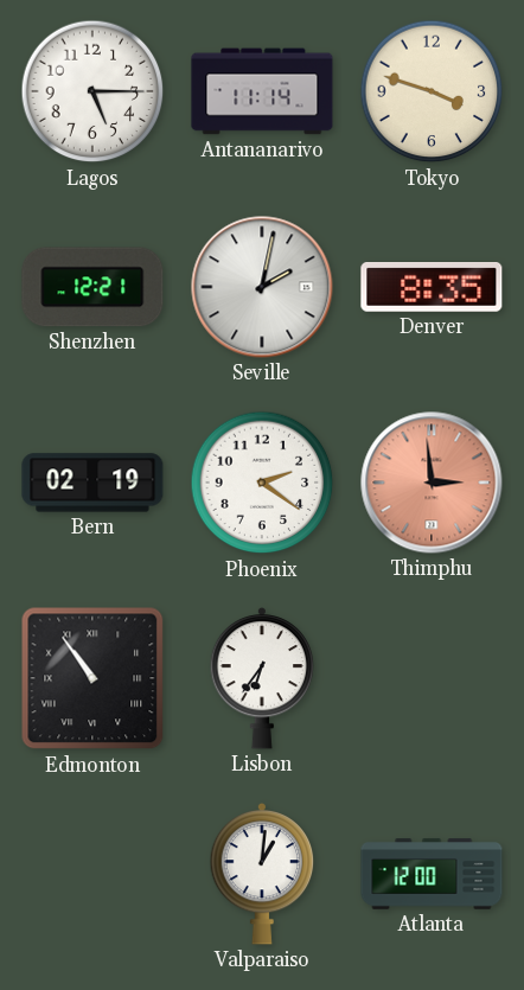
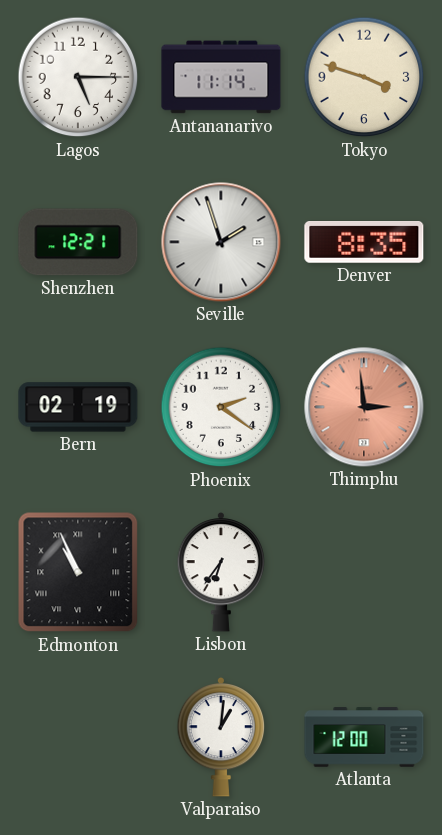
Seville: 2:02 -> 1:57 (221, 242)
Edmonton: 10:54 -> 10:56 (78, 572)
